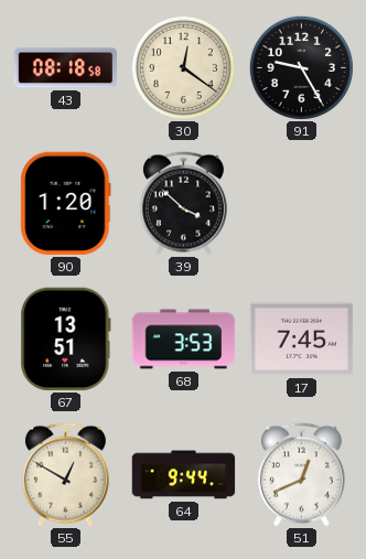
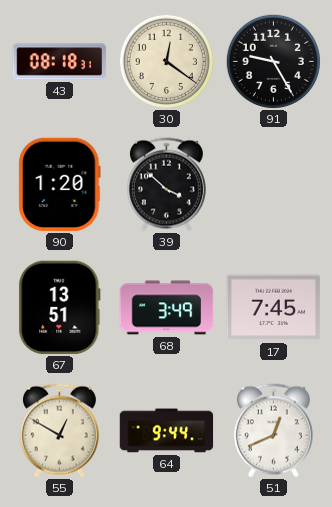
43: 08:18:58 -> 08:18:31 (60, 62)
68: 3:53 -> 3:49 (167, 308)
